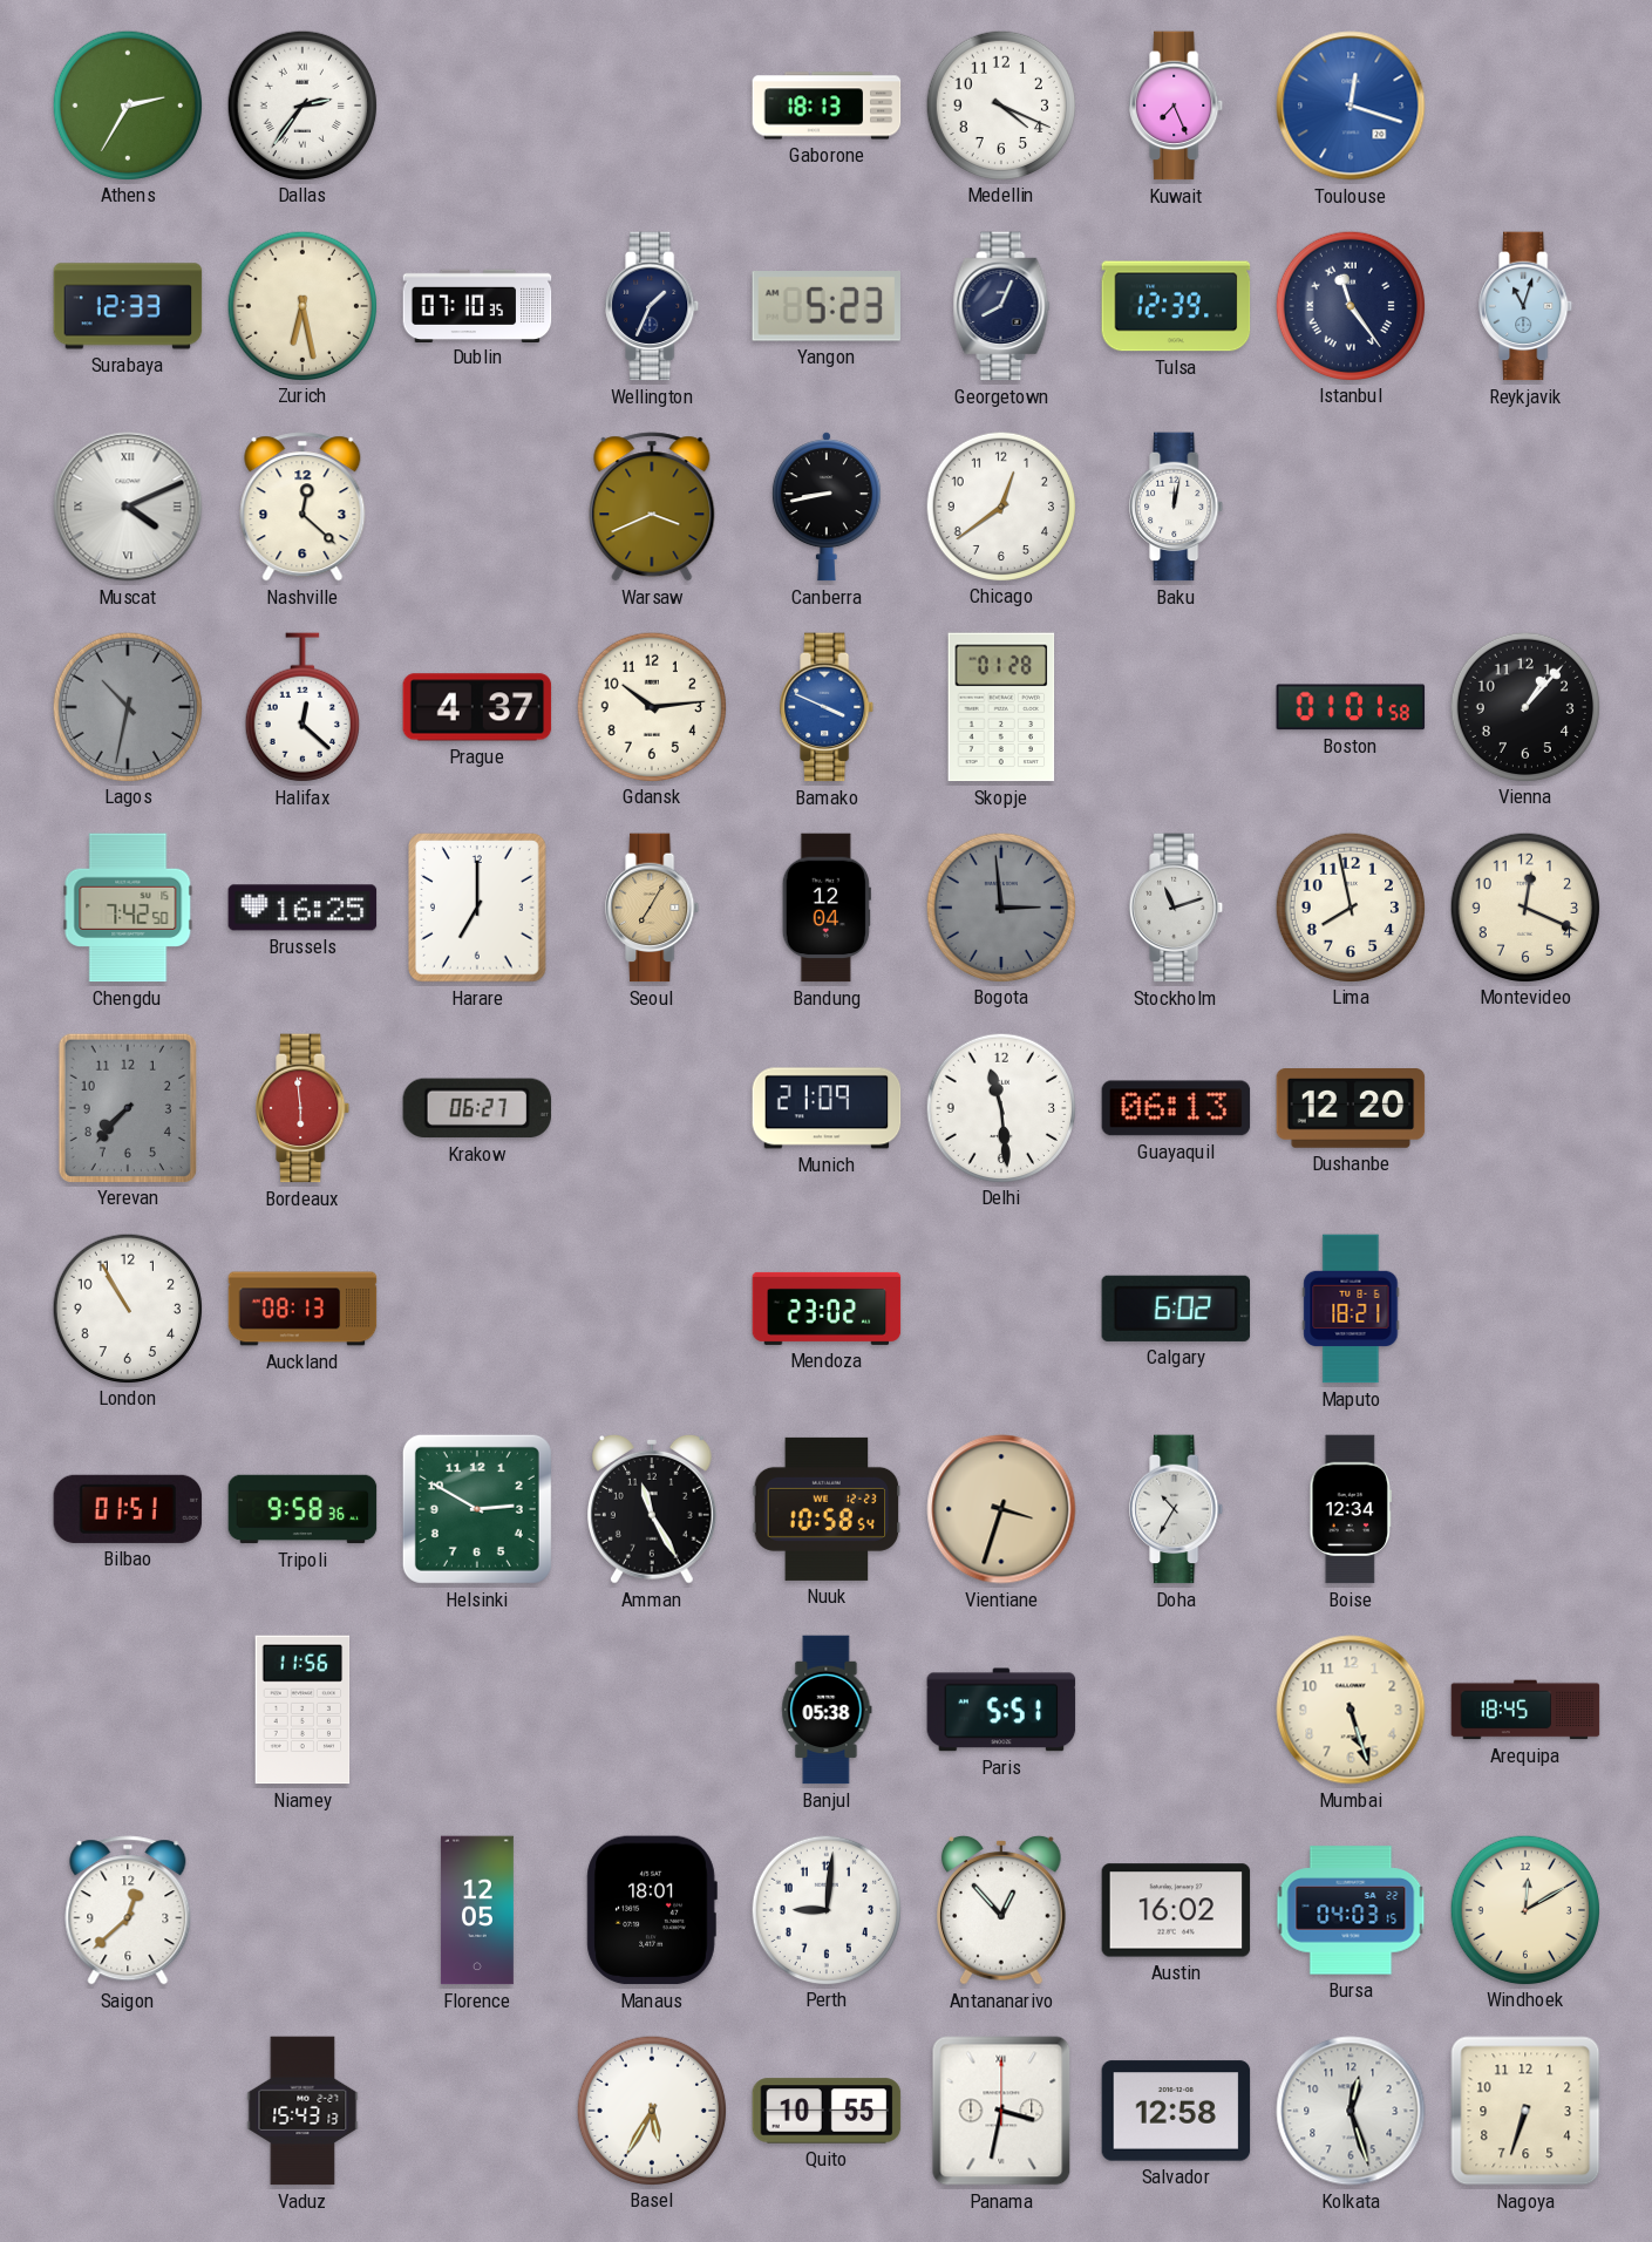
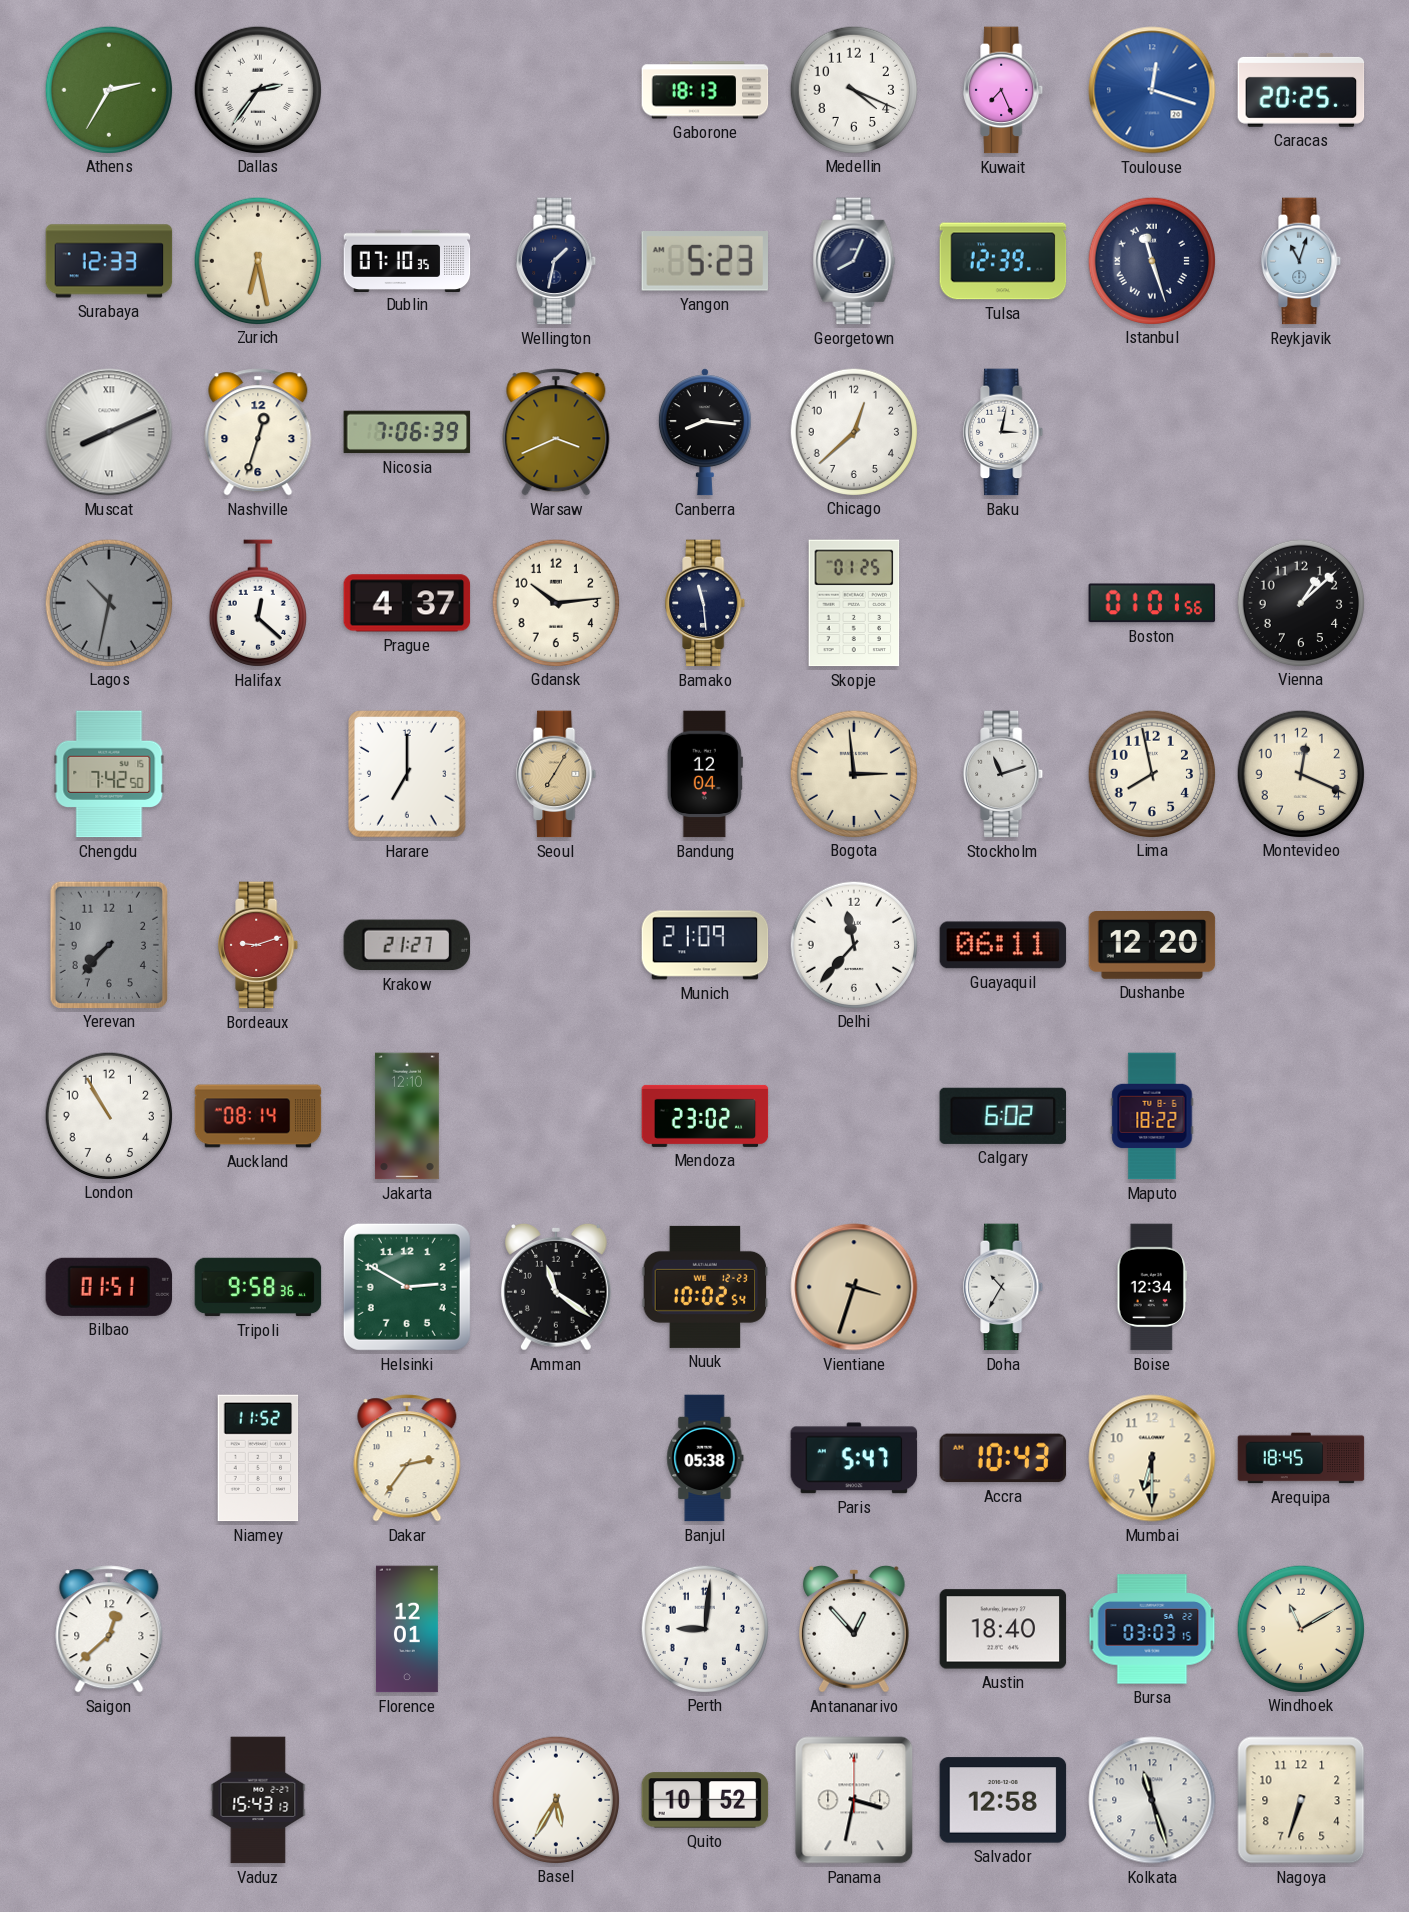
Caracas: none -> 20:25 (1301, 90)
Wellington: 1:34 -> 1:32 (557, 261)
Istanbul: 11:24 -> 11:27 (1151, 260)
Muscat: 4:11 -> 8:11 (109, 432)
Nashville: 12:22 -> 12:33 (258, 432)
Nicosia: none -> 7:06 (407, 432)
Canberra: 8:43 -> 8:16 (705, 432)
Chicago: 12:39 -> 12:38 (853, 431)
Baku: 12:02 -> 3:02 (1004, 432)
Bamako: 3:49 -> 11:29 (706, 603)
Bamako dial: blue -> navy (706, 603)
Skopje: 01:28 -> 01:25 (854, 603)
Boston: 01:01:58 -> 01:01:56 (1152, 603)
Vienna: 1:07 -> 1:08 (1300, 602)
Brussels: 16:25 -> none (302, 908)
Bogota dial: grey -> cream (853, 773)
Bordeaux: 5:59 -> 9:12 (259, 945)
Krakow: 06:27 -> 21:27 (407, 945)
Delhi: 11:29 -> 11:37 (853, 944)
Guayaquil: 06:13 -> 06:11 (1003, 945)
Auckland: 08:13 -> 08:14 (258, 1116)
Jakarta: none -> 12:10 (407, 1116)
Maputo: 18:21 -> 18:22 (1152, 1116)
Amman: 11:25 -> 11:21 (557, 1288)
Nuuk: 10:58 -> 10:02 (705, 1287)
Niamey: 11:56 -> 11:52 (258, 1458)
Dakar: none -> 2:36 (407, 1458)
Paris: 5:51 -> 5:47 (854, 1458)
Accra: none -> 10:43 (1003, 1458)
Mumbai: 5:27 -> 6:30 (1152, 1458)
Florence: 12:05 -> 12:01 (407, 1629)
Manaus: 18:01 -> none (652, 1910)
Austin: 16:02 -> 18:40 (1003, 1629)
Bursa: 04:03 -> 03:03 (1152, 1629)
Windhoek: 12:10 -> 11:10 (1300, 1628)
Quito: 10:55 -> 10:52 (705, 1800)
Kolkata: 12:27 -> 11:27 (1152, 1800)
